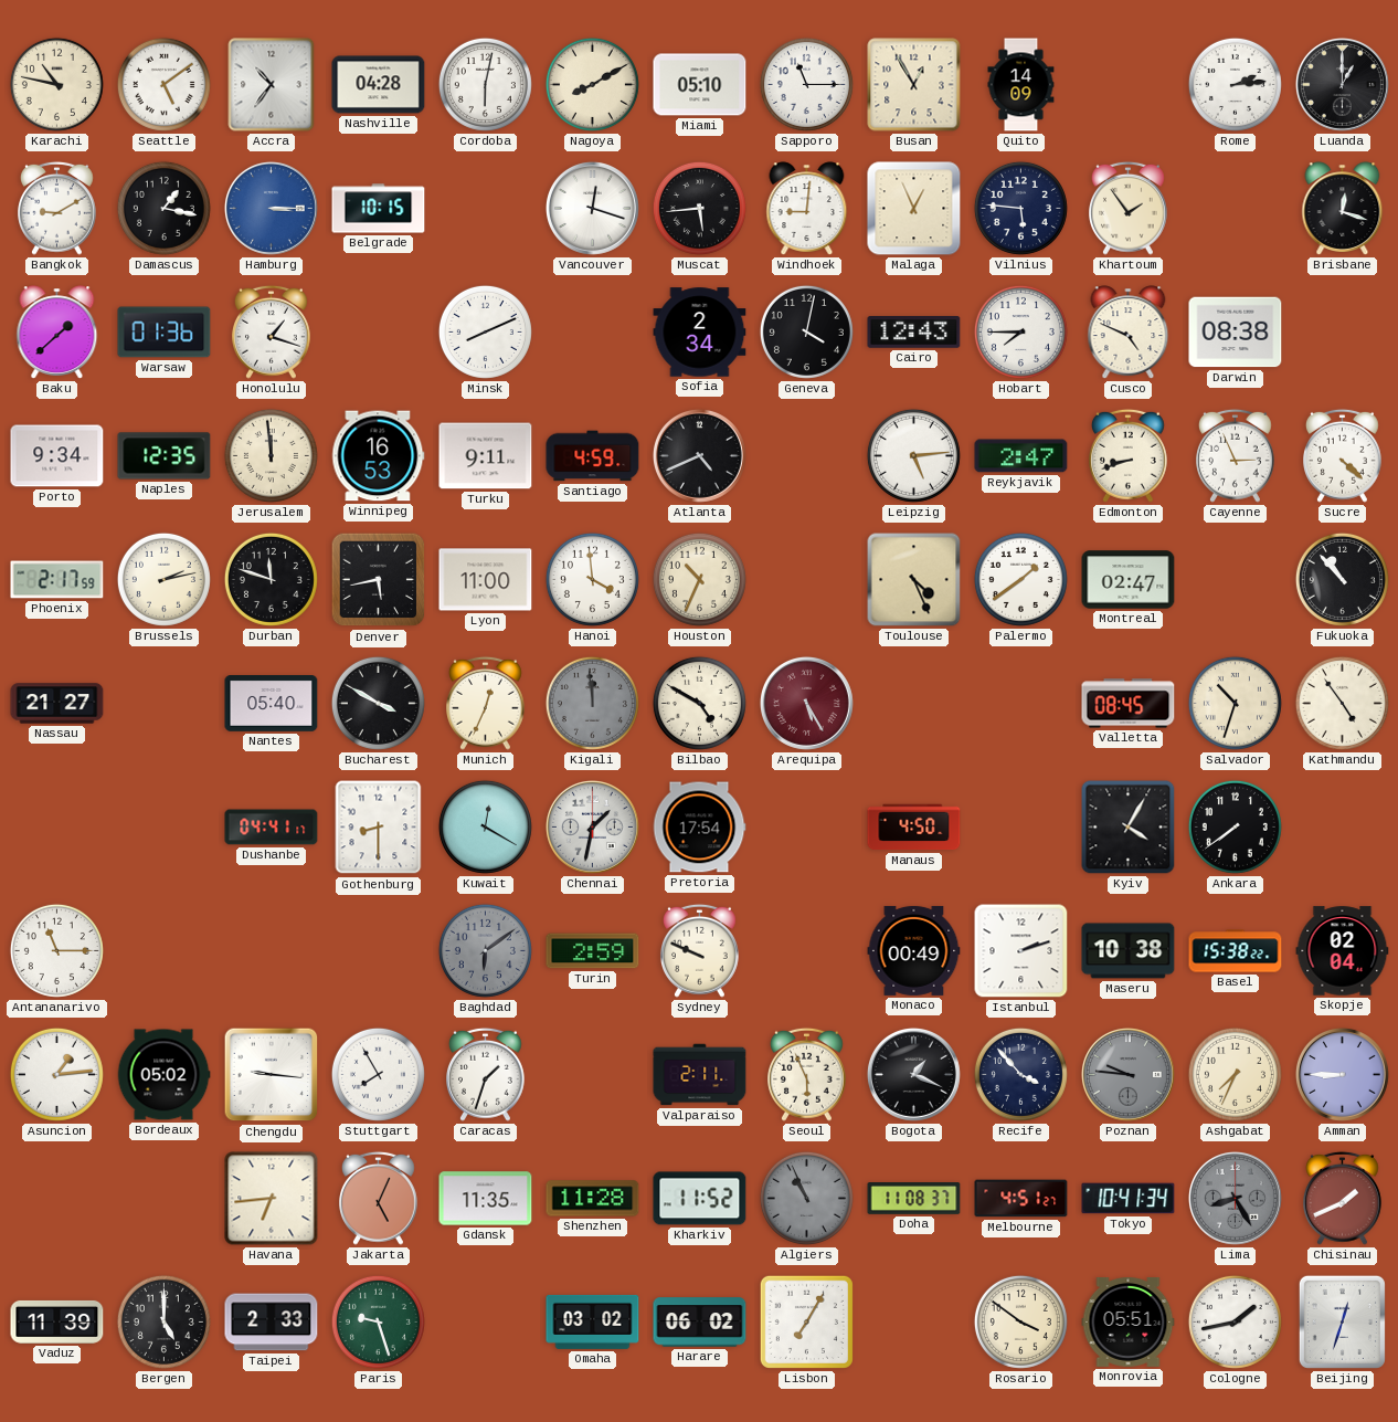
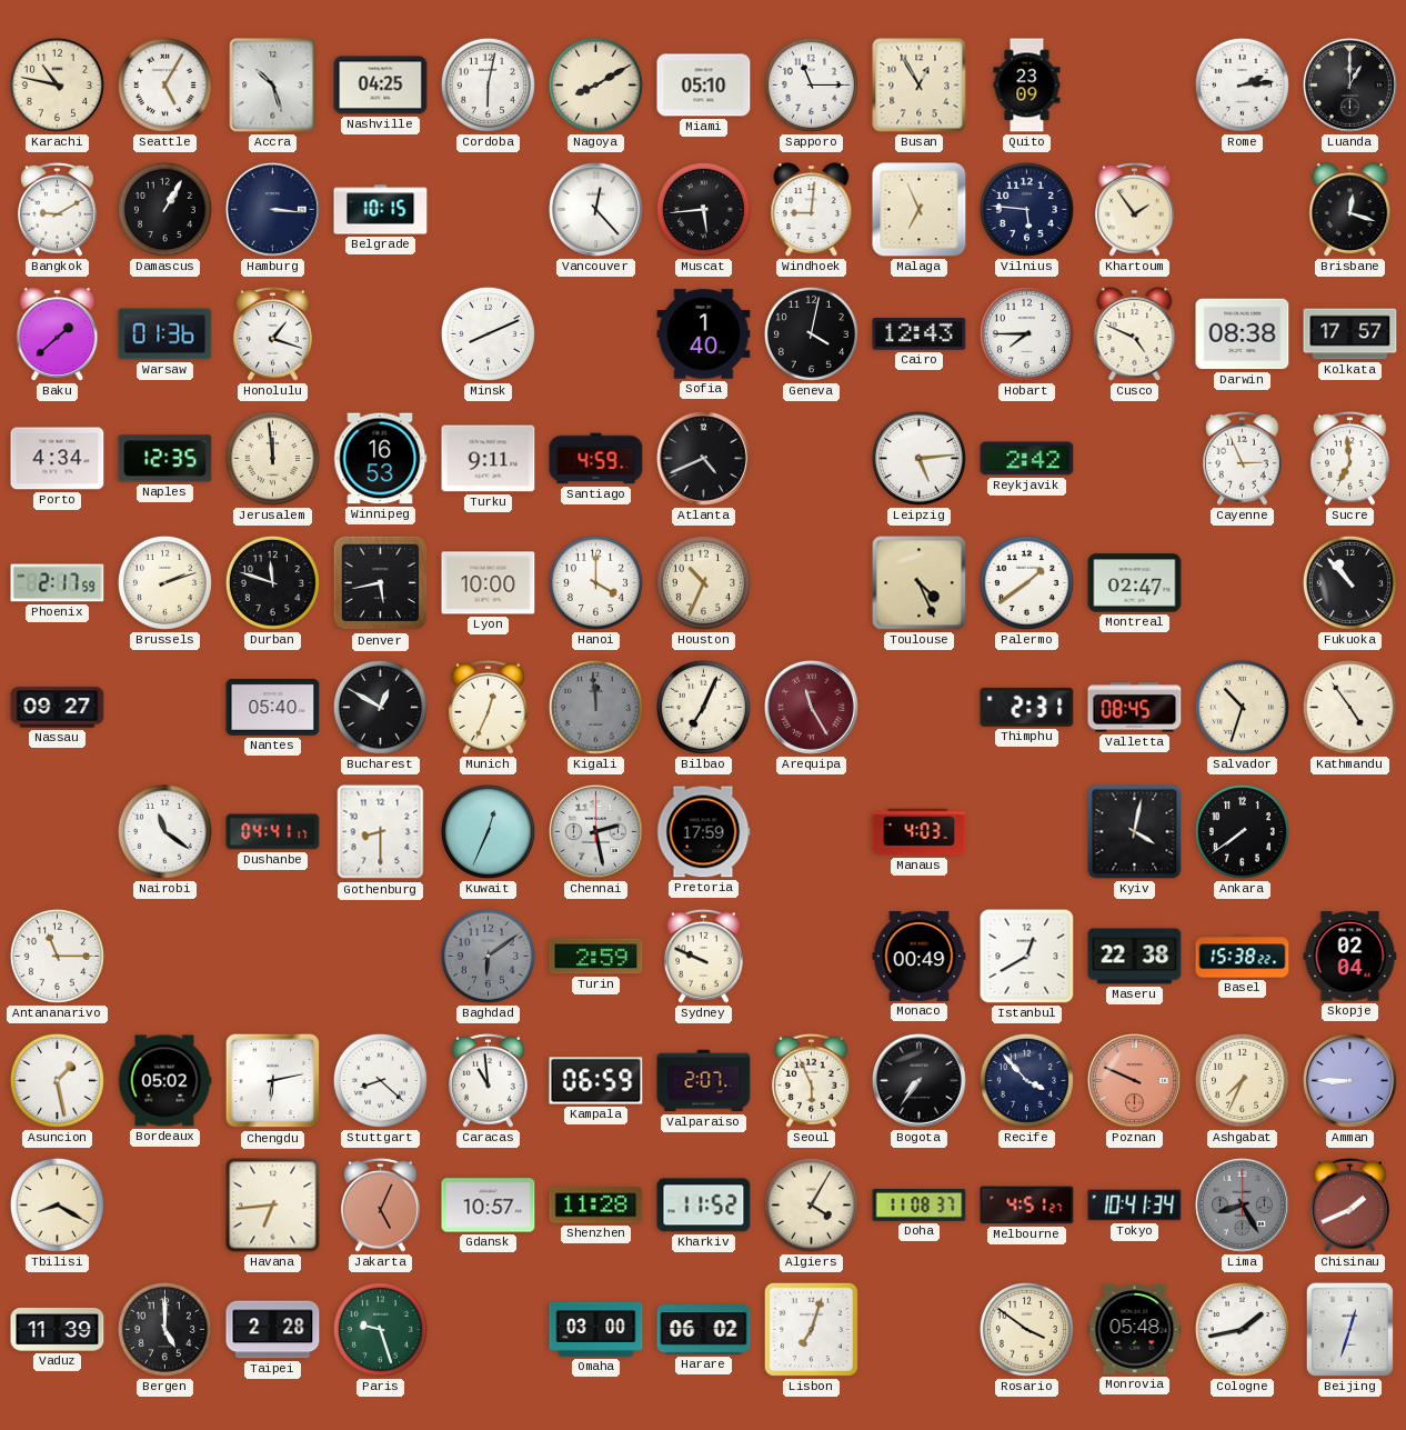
Seattle: 5:09 -> 5:05 (164, 84)
Accra: 10:36 -> 10:27 (273, 86)
Nashville: 04:28 -> 04:25 (381, 86)
Quito: 14:09 -> 23:09 (1027, 86)
Damascus: 1:17 -> 1:05 (164, 209)
Hamburg: 3:15 -> 3:16 (272, 209)
Hamburg dial: blue -> navy (272, 209)
Vancouver: 12:18 -> 12:23 (595, 209)
Malaga: 12:56 -> 6:56 (920, 210)
Sofia: 2:34 -> 1:40 (704, 334)
Kolkata: none -> 17:57 (1350, 334)
Porto: 9:34 -> 4:34 (58, 459)
Reykjavik: 2:47 -> 2:42 (1027, 459)
Edmonton: 8:42 -> none (1129, 455)
Sucre: 4:22 -> 6:59 (1350, 458)
Brussels: 2:13 -> 2:12 (164, 582)
Lyon: 11:00 -> 10:00 (489, 583)
Hanoi: 3:59 -> 4:00 (595, 582)
Nassau: 21:27 -> 09:27 (58, 708)
Bucharest: 3:50 -> 12:50 (380, 707)
Bilbao: 4:50 -> 7:04 (703, 707)
Arequipa: 5:25 -> 11:25 (811, 707)
Thimphu: none -> 2:31 (1027, 707)
Nairobi: none -> 11:21 (164, 831)
Kuwait: 12:20 -> 12:34 (488, 831)
Chennai: 1:32 -> 2:28 (595, 831)
Pretoria: 17:54 -> 17:59 (703, 832)
Manaus: 4:50 -> 4:03 (920, 832)
Kyiv: 4:05 -> 4:02 (1135, 832)
Istanbul: 2:12 -> 12:40 (1027, 957)
Maseru: 10:38 -> 22:38 (1135, 957)
Asuncion: 1:14 -> 1:28 (57, 1080)
Chengdu: 9:16 -> 6:13 (273, 1081)
Stuttgart: 7:55 -> 8:22 (380, 1080)
Caracas: 1:33 -> 10:59 (489, 1080)
Kampala: none -> 06:59 (596, 1081)
Valparaiso: 2:11 -> 2:07 (704, 1081)
Bogota: 1:19 -> 7:36 (918, 1080)
Poznan: 9:46 -> 9:49 (1134, 1080)
Poznan dial: grey -> salmon (1134, 1080)
Tbilisi: none -> 8:20 (57, 1204)
Gdansk: 11:35 -> 10:57 (489, 1206)
Algiers: 10:56 -> 4:05 (811, 1204)
Algiers dial: grey -> cream (811, 1204)
Taipei: 2:33 -> 2:28 (273, 1330)
Omaha: 03:02 -> 03:00 (596, 1329)
Lisbon: 7:05 -> 7:03 (811, 1329)
Monrovia: 05:51 -> 05:48 (1135, 1330)
